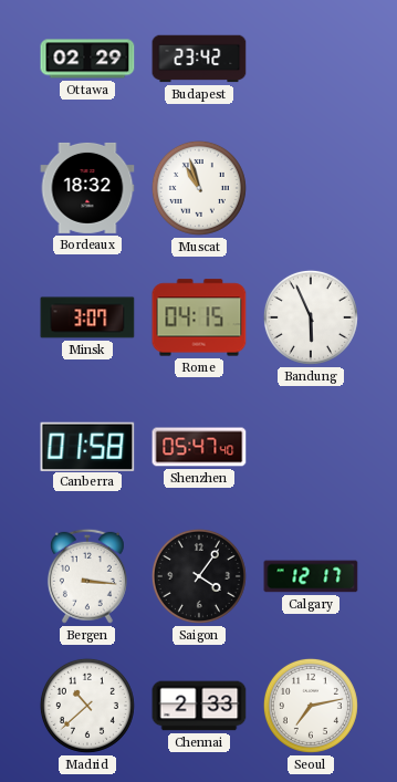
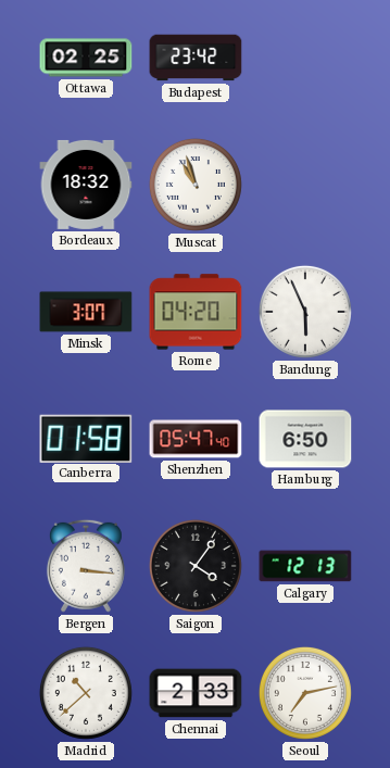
Ottawa: 02:29 -> 02:25 (86, 58)
Rome: 04:15 -> 04:20 (196, 312)
Hamburg: none -> 6:50 (305, 439)
Calgary: 12:17 -> 12:13 (305, 566)
